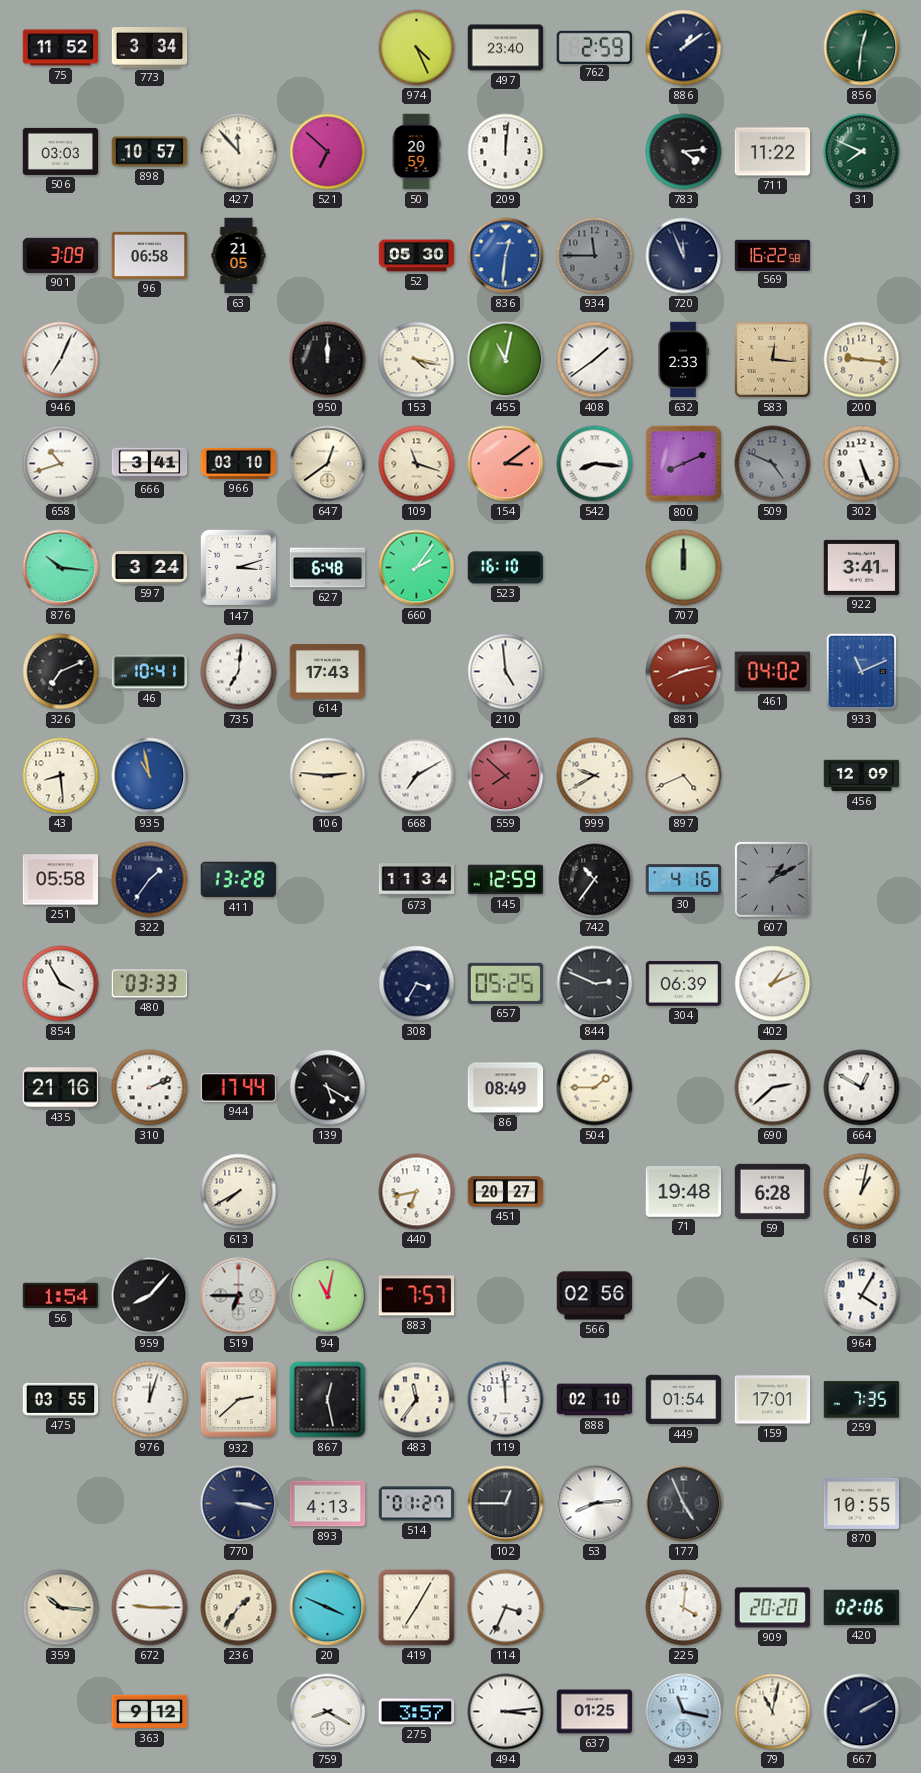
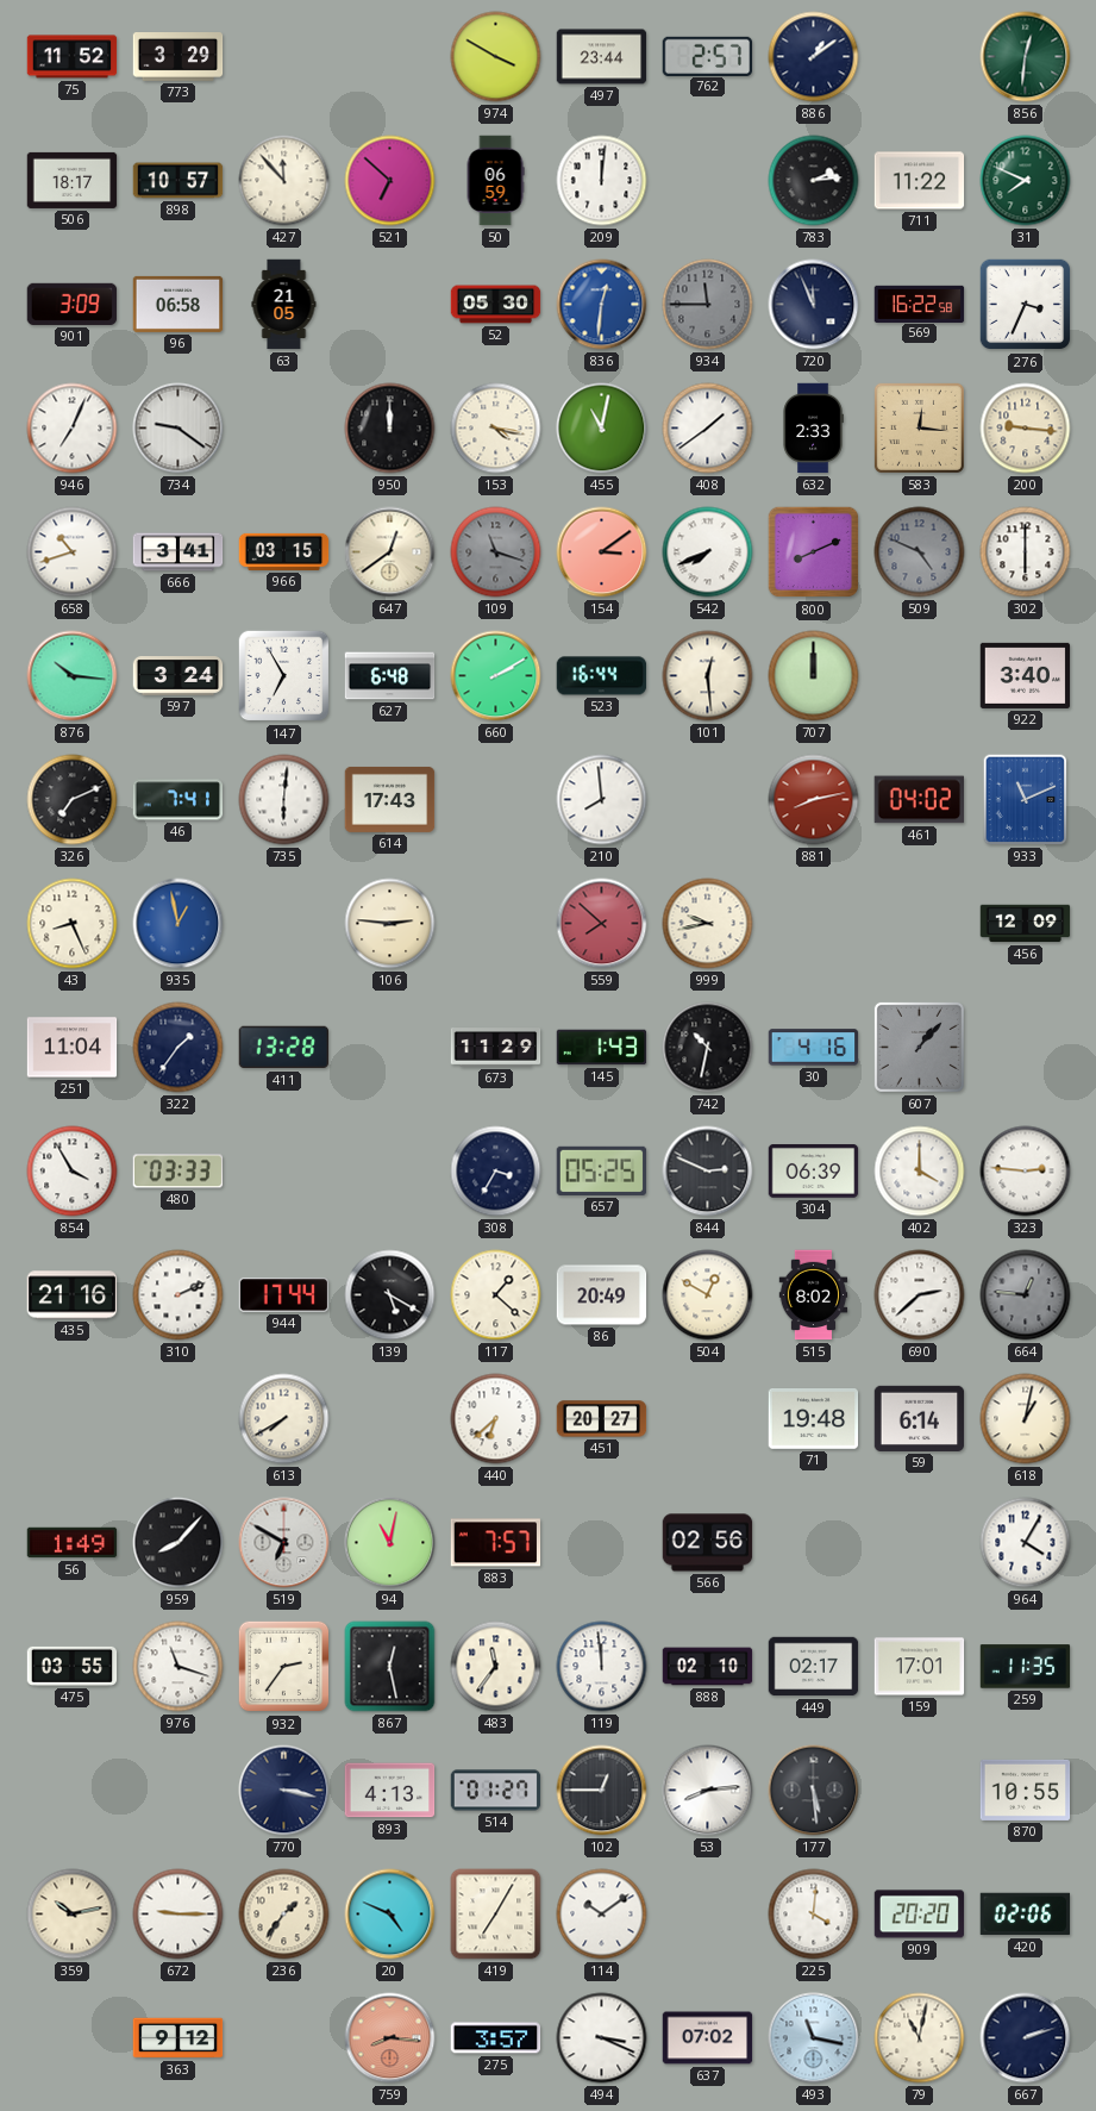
773: 3:34 -> 3:29 (179, 57)
974: 4:26 -> 3:50 (496, 57)
497: 23:40 -> 23:44 (602, 57)
762: 2:59 -> 2:57 (708, 56)
506: 03:03 -> 18:17 (73, 180)
50: 20:59 -> 06:59 (495, 181)
783: 4:14 -> 2:14 (814, 181)
276: none -> 3:34 (1026, 305)
734: none -> 9:21 (179, 429)
966: 03:10 -> 03:15 (284, 551)
109 dial: cream -> grey (496, 552)
542: 8:16 -> 7:41 (708, 552)
302: 5:26 -> 6:00 (1026, 552)
147: 3:12 -> 6:55 (284, 676)
660: 2:06 -> 2:10 (496, 676)
523: 16:10 -> 16:44 (602, 676)
101: none -> 12:29 (708, 676)
922: 3:41 -> 3:40 (1026, 675)
46: 10:41 -> 7:41 (179, 800)
735: 7:01 -> 6:01 (284, 800)
210: 4:59 -> 7:59 (602, 800)
43: 8:29 -> 8:26 (73, 924)
935: 10:58 -> 12:58 (179, 924)
668: 7:10 -> none (417, 776)
999: 9:40 -> 9:43 (708, 924)
897: 4:41 -> none (684, 776)
251: 05:58 -> 11:04 (73, 1048)
673: 11:34 -> 11:29 (496, 1048)
145: 12:59 -> 1:43 (602, 1048)
742: 10:36 -> 10:32 (708, 1048)
607: 1:10 -> 1:07 (919, 1047)
402: 1:11 -> 4:00 (920, 1172)
323: none -> 2:46 (1026, 1172)
117: none -> 1:22 (496, 1295)
86: 08:49 -> 20:49 (602, 1295)
504: 1:45 -> 12:50 (708, 1295)
515: none -> 8:02 (814, 1295)
664: 12:50 -> 12:46 (1026, 1295)
664 dial: white -> grey (1026, 1295)
440: 6:43 -> 6:38 (496, 1419)
59: 6:28 -> 6:14 (920, 1418)
56: 1:54 -> 1:49 (73, 1543)
519: 6:45 -> 6:50 (284, 1543)
976: 12:03 -> 11:18 (179, 1667)
932: 2:38 -> 2:36 (284, 1667)
449: 01:54 -> 02:17 (814, 1667)
259: 7:35 -> 11:35 (1026, 1667)
177: 4:56 -> 5:29 (814, 1791)
359: 10:16 -> 10:13 (73, 1915)
20: 3:49 -> 4:49 (390, 1915)
114: 3:34 -> 10:09 (602, 1915)
759: 8:20 -> 8:16 (390, 2038)
759 dial: white -> salmon (390, 2038)
494: 3:14 -> 3:19 (602, 2038)
637: 01:25 -> 07:02 (708, 2038)
667: 2:10 -> 2:12 (1026, 2038)
